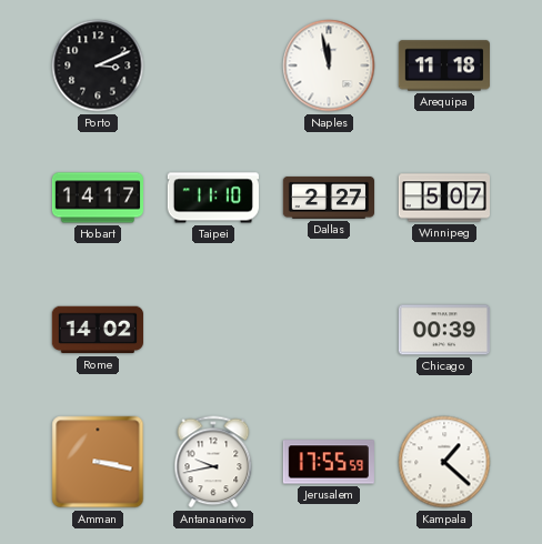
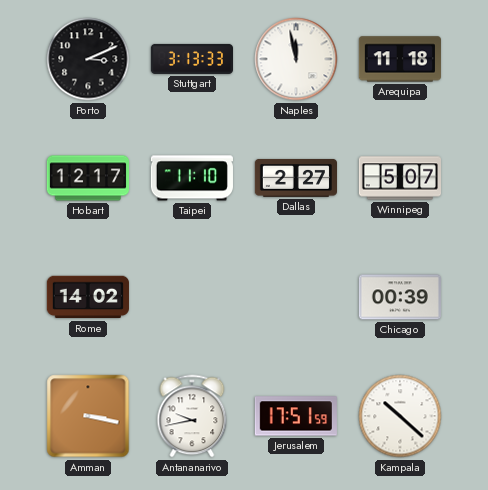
Stuttgart: none -> 3:13 (191, 59)
Hobart: 14:17 -> 12:17 (87, 178)
Jerusalem: 17:55 -> 17:51 (296, 416)
Kampala: 1:22 -> 10:22 (400, 416)
